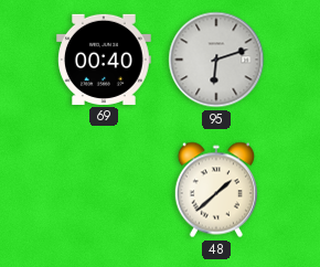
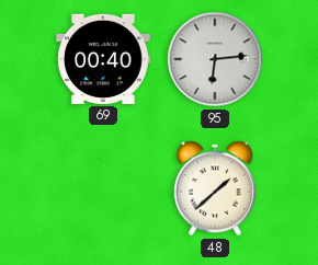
95: 6:12 -> 6:14 (215, 59)
